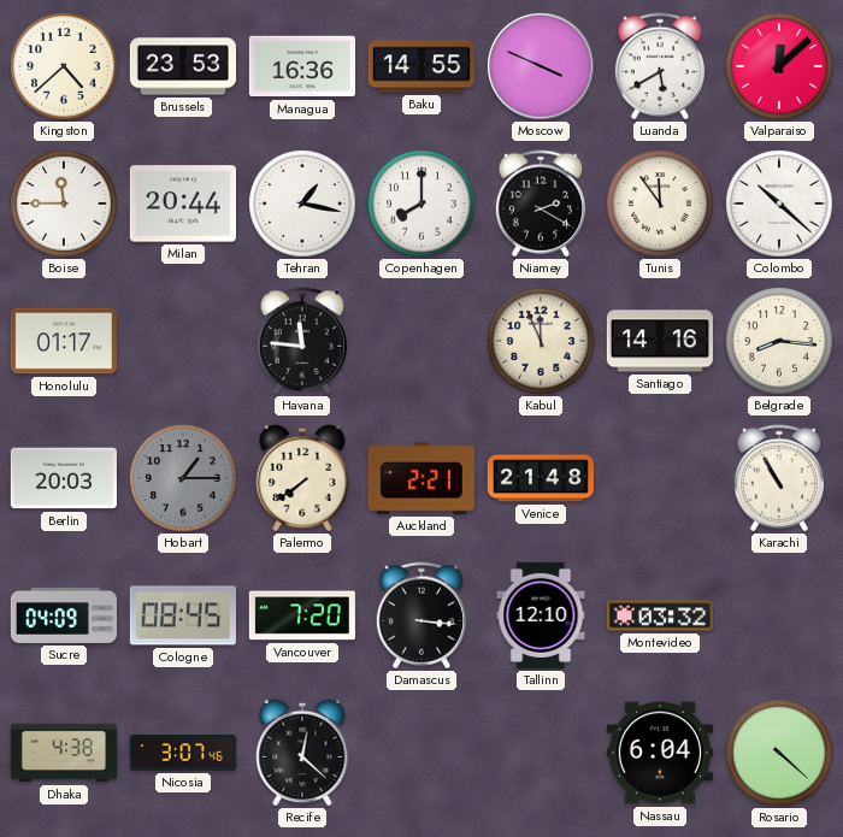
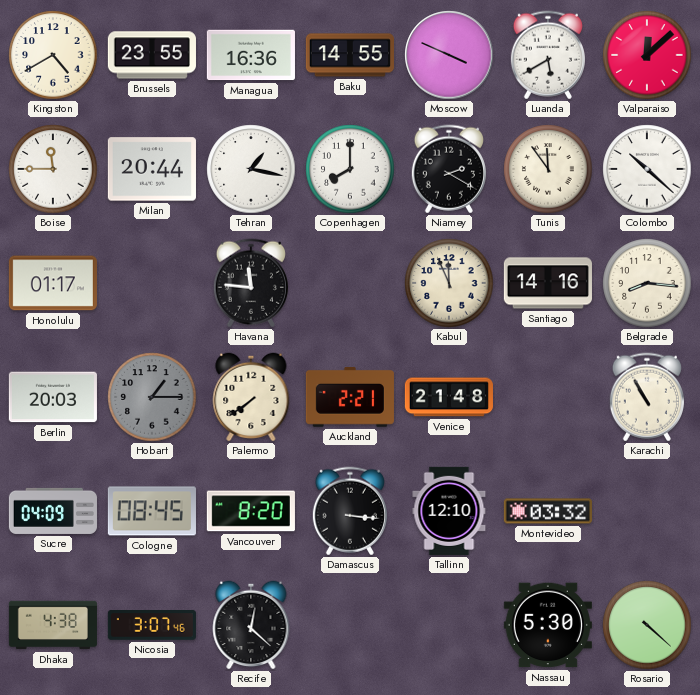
Kingston: 4:38 -> 4:40 (53, 55)
Brussels: 23:53 -> 23:55 (152, 55)
Vancouver: 7:20 -> 8:20 (251, 511)
Nassau: 6:04 -> 5:30 (548, 625)
